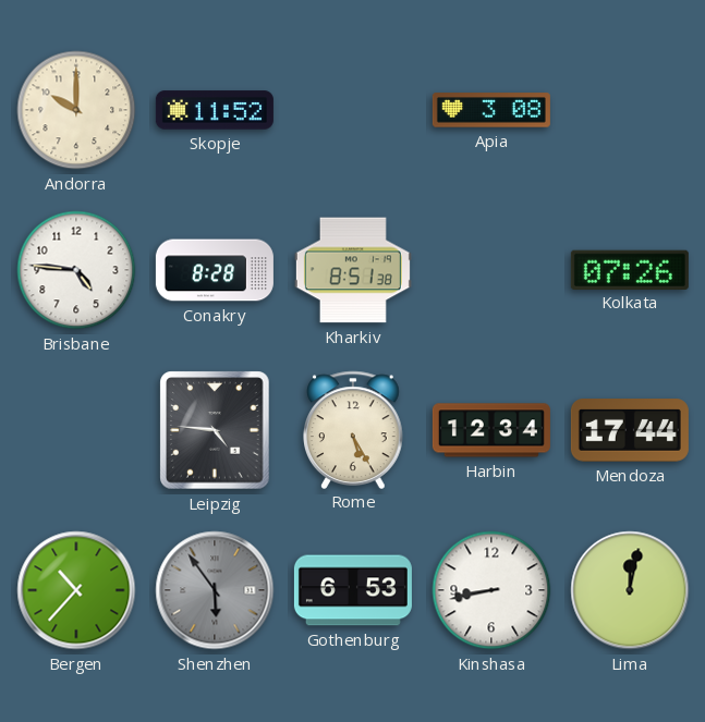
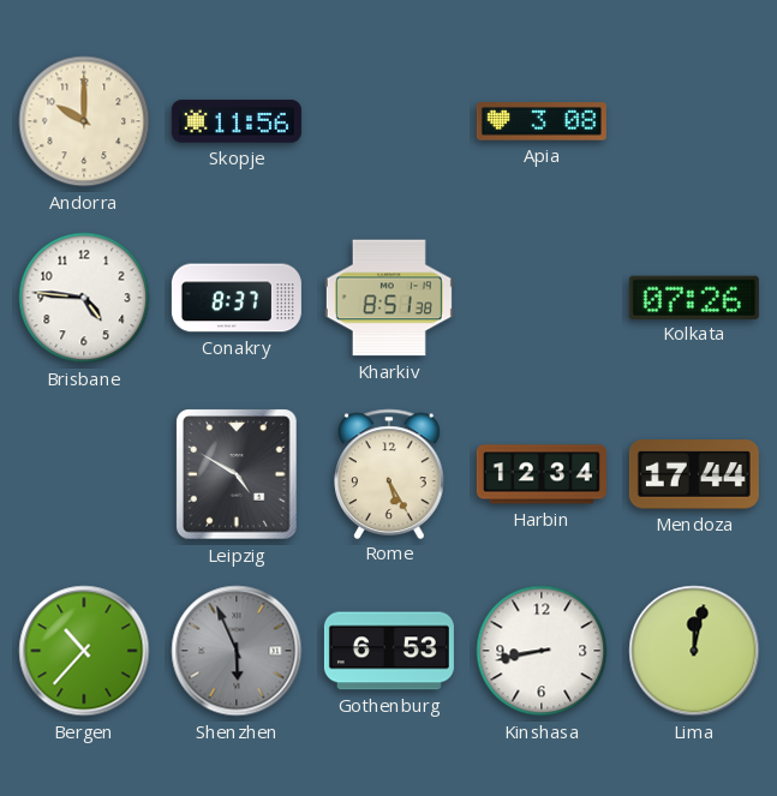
Skopje: 11:52 -> 11:56 (237, 121)
Conakry: 8:28 -> 8:37 (237, 298)
Leipzig: 4:46 -> 4:50 (237, 474)
Shenzhen: 5:54 -> 5:56 (237, 651)
